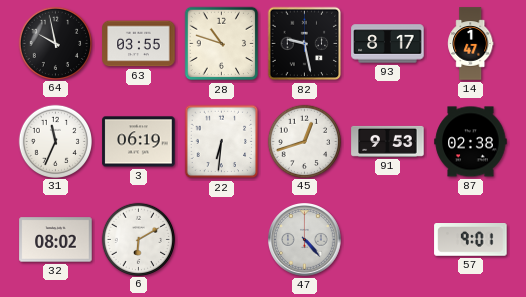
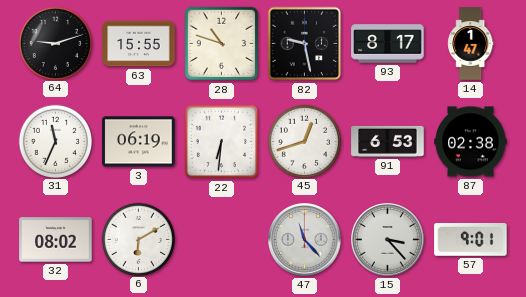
64: 9:58 -> 9:12 (55, 43)
63: 03:55 -> 15:55 (139, 44)
91: 9:53 -> 6:53 (388, 141)
47: 4:23 -> 11:23 (305, 240)
15: none -> 3:23 (388, 240)
